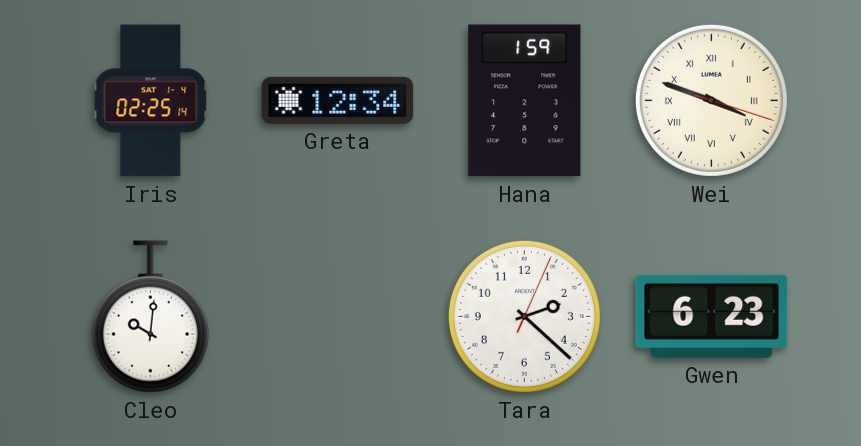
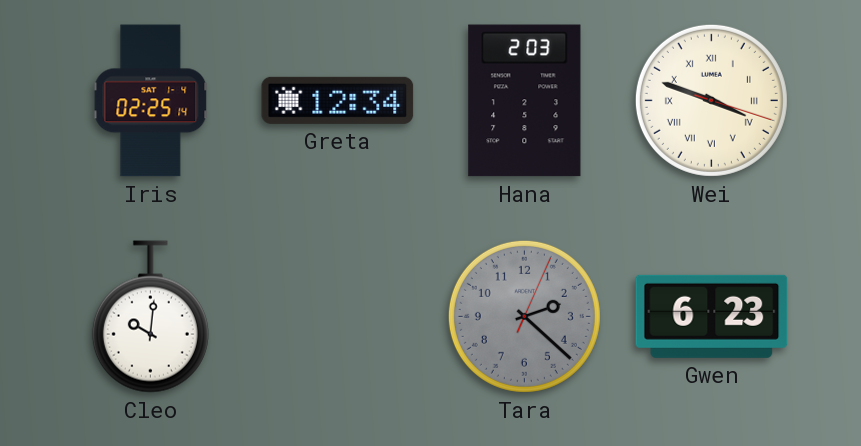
Hana: 1:59 -> 2:03 (525, 101)
Tara dial: white -> grey (524, 316)
